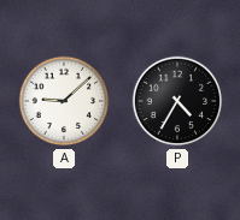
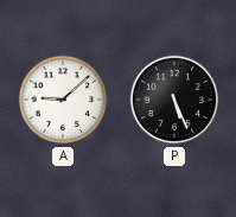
P: 4:35 -> 5:26 (174, 100)
